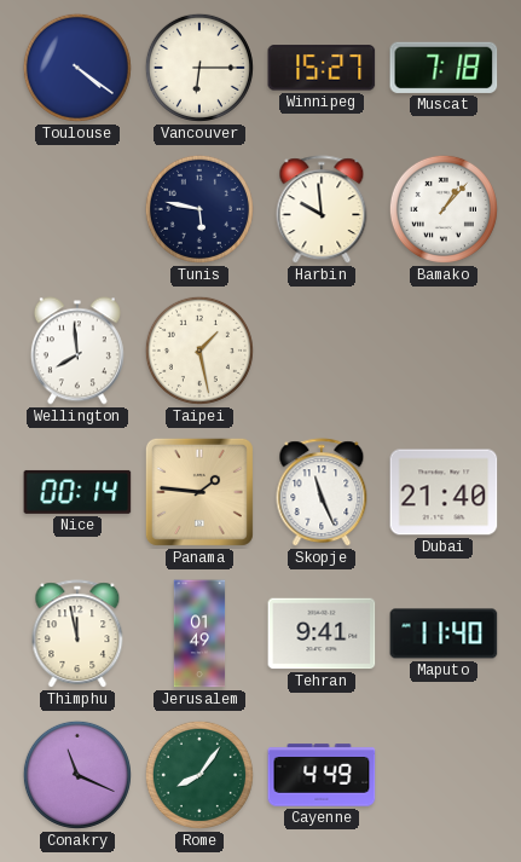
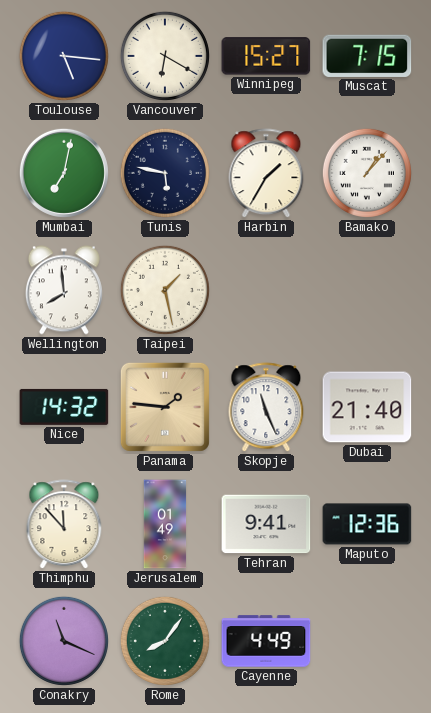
Toulouse: 4:21 -> 5:16 (64, 56)
Vancouver: 6:15 -> 6:20 (165, 56)
Muscat: 7:18 -> 7:15 (367, 56)
Mumbai: none -> 7:02 (64, 173)
Harbin: 9:59 -> 1:35 (266, 174)
Nice: 00:14 -> 14:32 (64, 407)
Thimphu: 11:58 -> 11:53 (64, 525)
Maputo: 11:40 -> 12:36 (367, 524)
